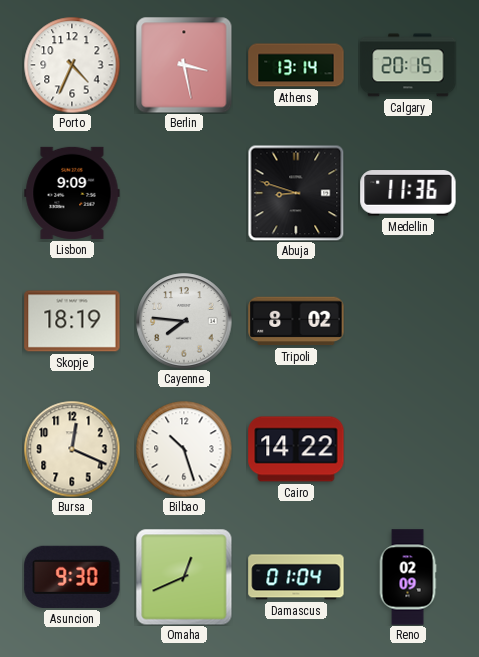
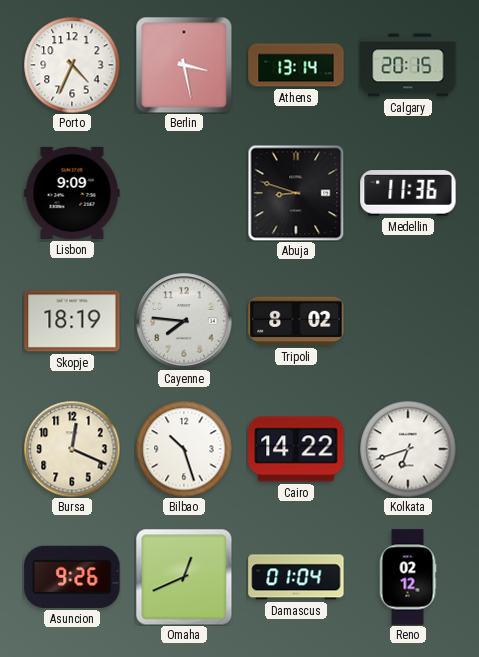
Kolkata: none -> 6:42 (408, 449)
Asuncion: 9:30 -> 9:26 (72, 577)
Reno: 02:09 -> 02:12 (408, 577)
